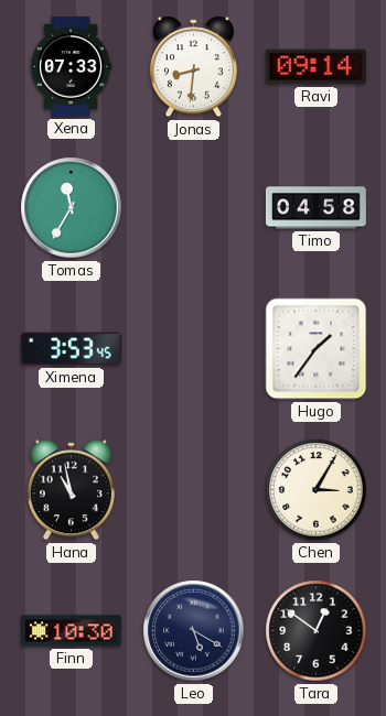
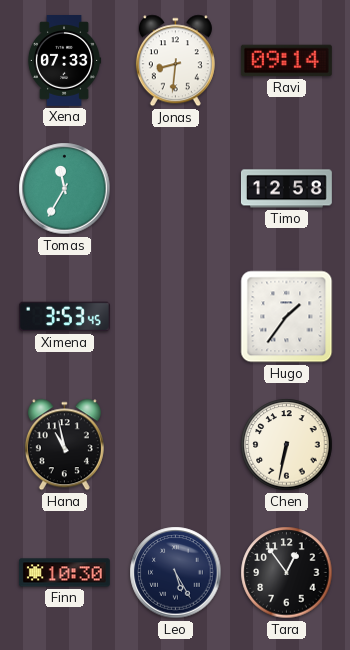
Timo: 04:58 -> 12:58 (286, 189)
Chen: 3:05 -> 6:32 (287, 445)
Leo: 5:20 -> 5:25 (176, 573)
Tara: 12:51 -> 12:54 (287, 573)
